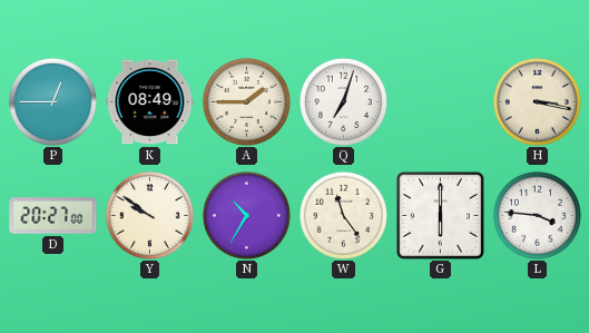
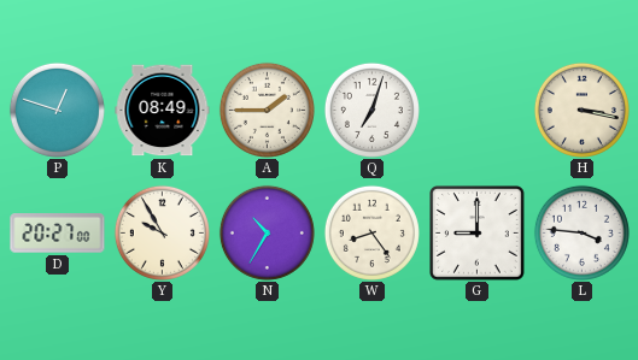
P: 12:45 -> 12:48 (57, 110)
Y: 9:51 -> 9:55 (162, 232)
W: 11:24 -> 8:24 (371, 232)
G: 6:00 -> 9:00 (478, 234)
